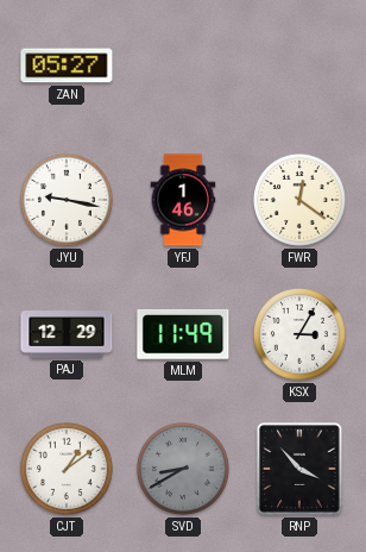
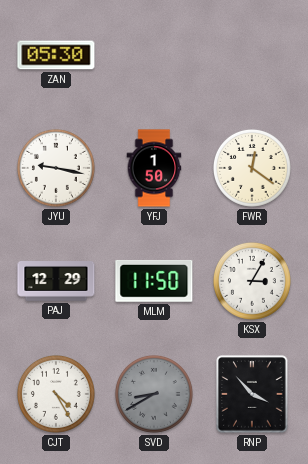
ZAN: 05:27 -> 05:30 (56, 55)
YFJ: 1:46 -> 1:50 (154, 168)
MLM: 11:49 -> 11:50 (154, 281)
CJT: 1:09 -> 4:25 (56, 394)
